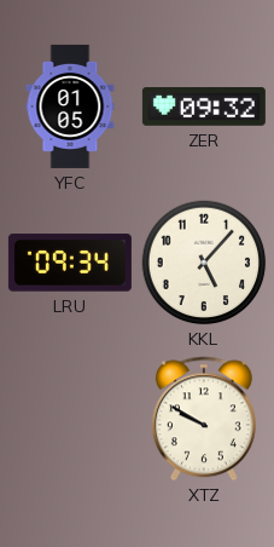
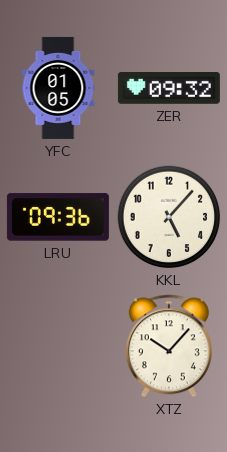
LRU: 09:34 -> 09:36 (58, 217)
XTZ: 9:50 -> 10:07 (169, 346)
